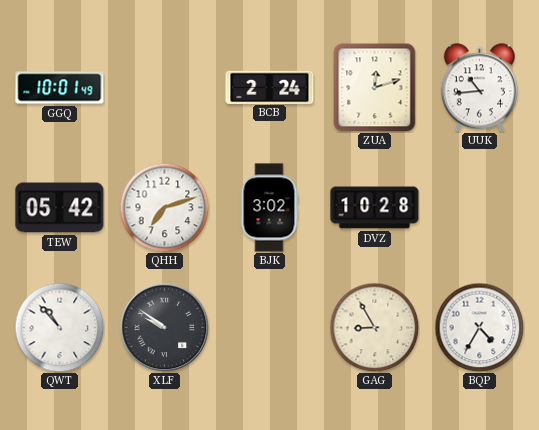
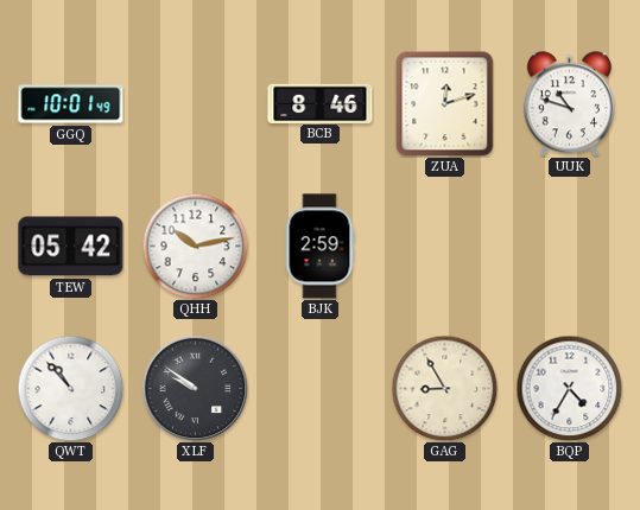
BCB: 2:24 -> 8:46 (321, 103)
UUK: 10:44 -> 10:48 (569, 104)
QHH: 7:12 -> 10:13 (195, 246)
BJK: 3:02 -> 2:59 (319, 247)
DVZ: 10:28 -> none (375, 208)
